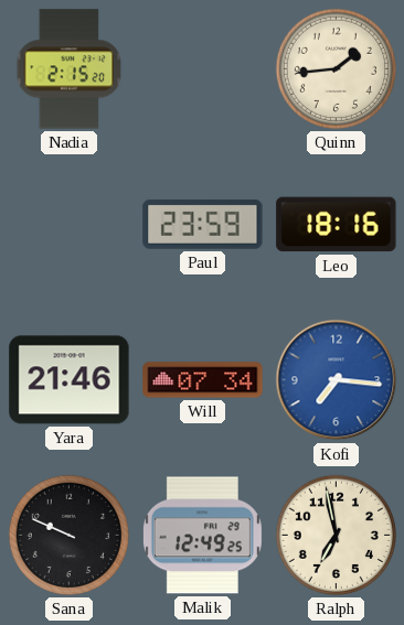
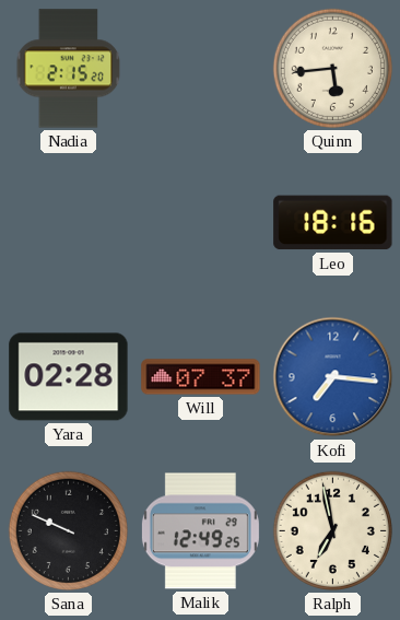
Quinn: 1:44 -> 5:44 (332, 68)
Paul: 23:59 -> none (203, 224)
Yara: 21:46 -> 02:28 (69, 377)
Will: 07:34 -> 07:37 (201, 377)
